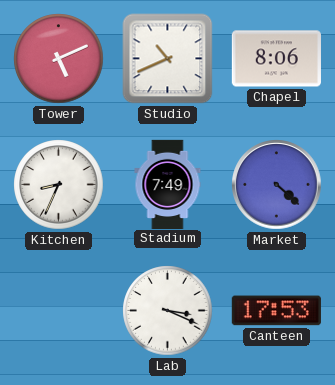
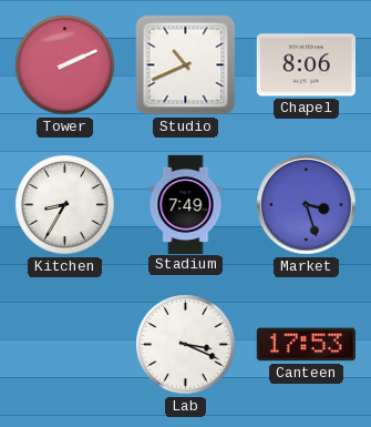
Tower: 5:11 -> 2:11 (65, 65)
Kitchen: 8:34 -> 8:35 (65, 205)
Market: 4:22 -> 3:27 (307, 205)
